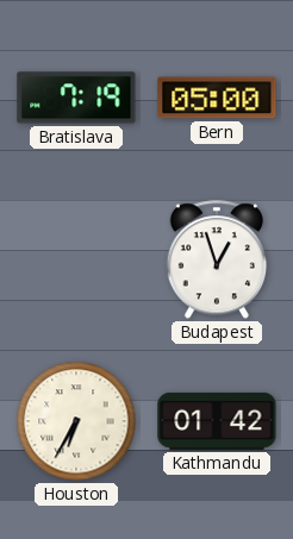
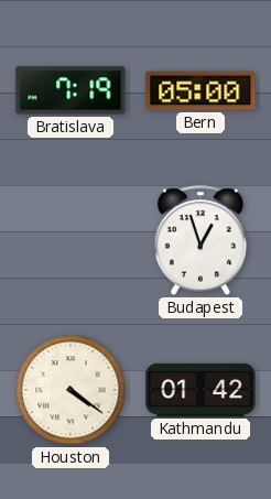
Houston: 6:35 -> 4:21 (71, 390)
